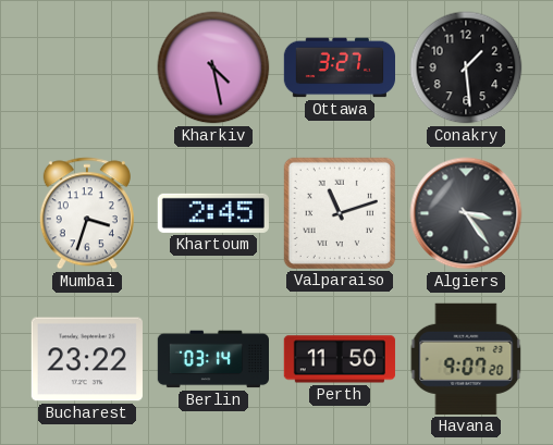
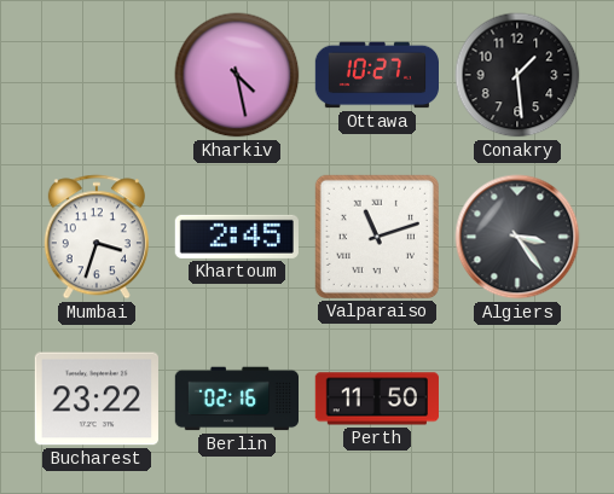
Ottawa: 3:27 -> 10:27 (377, 75)
Berlin: 03:14 -> 02:16 (236, 399)
Havana: 9:07 -> none (466, 359)
